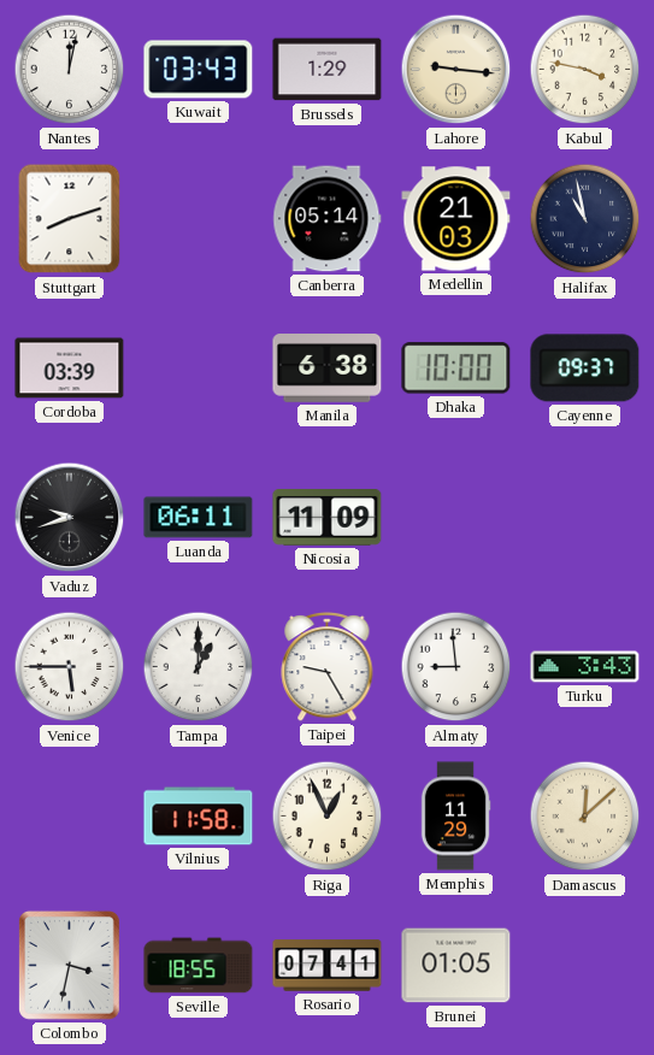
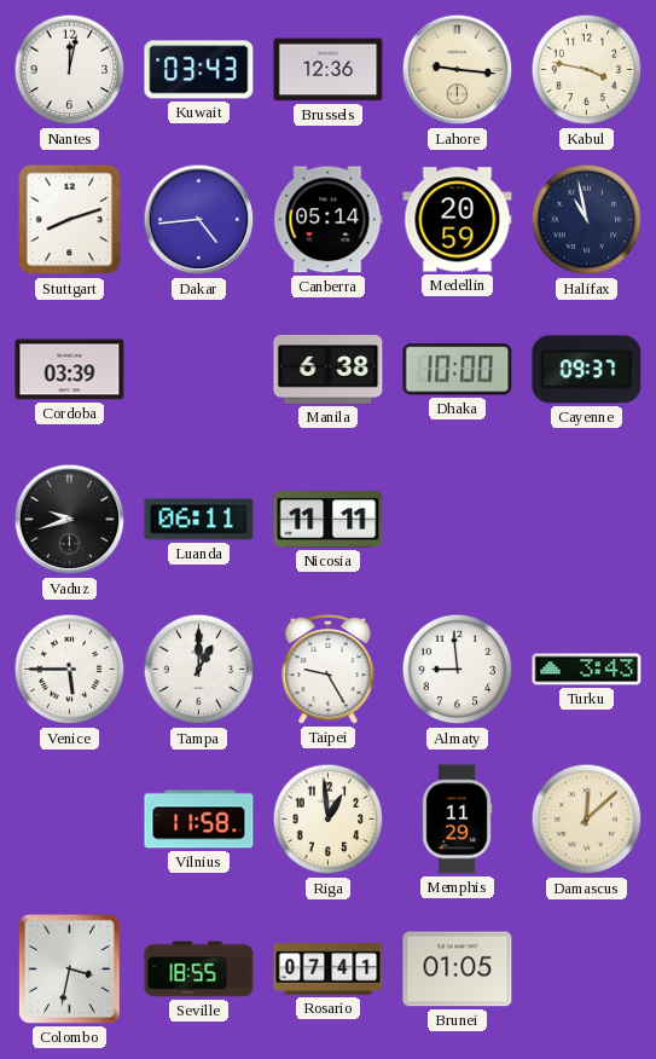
Brussels: 1:29 -> 12:36 (329, 70)
Dakar: none -> 4:44 (199, 220)
Medellin: 21:03 -> 20:59 (458, 220)
Nicosia: 11:09 -> 11:11 (329, 520)
Riga: 12:56 -> 12:59 (329, 820)
